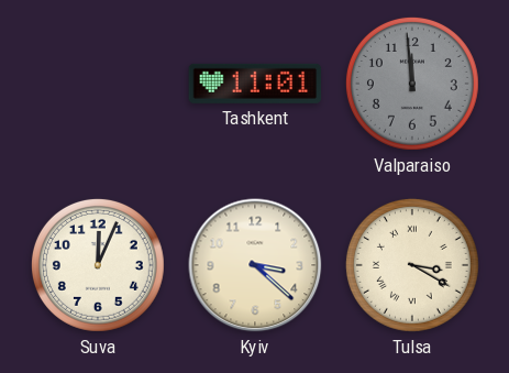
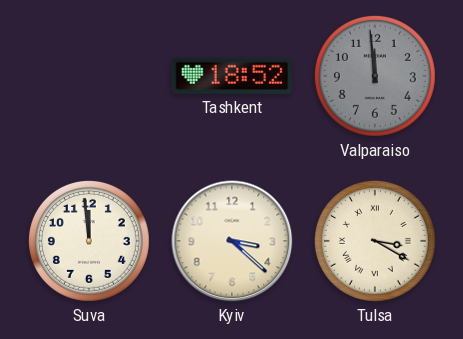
Tashkent: 11:01 -> 18:52 (232, 76)
Suva: 12:04 -> 11:59 (89, 241)
